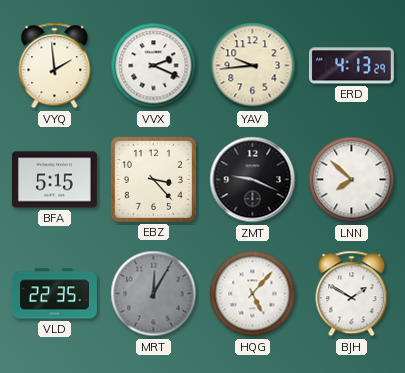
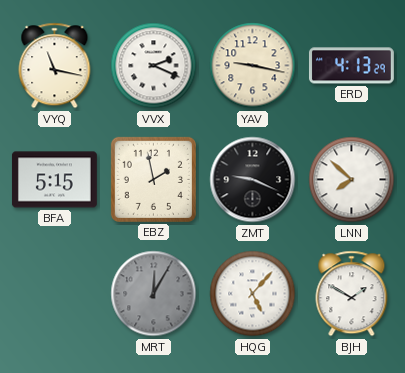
VYQ: 1:59 -> 11:17 (55, 66)
YAV: 9:44 -> 9:17 (253, 66)
EBZ: 3:23 -> 1:58 (153, 179)
VLD: 22:35 -> none (54, 294)
